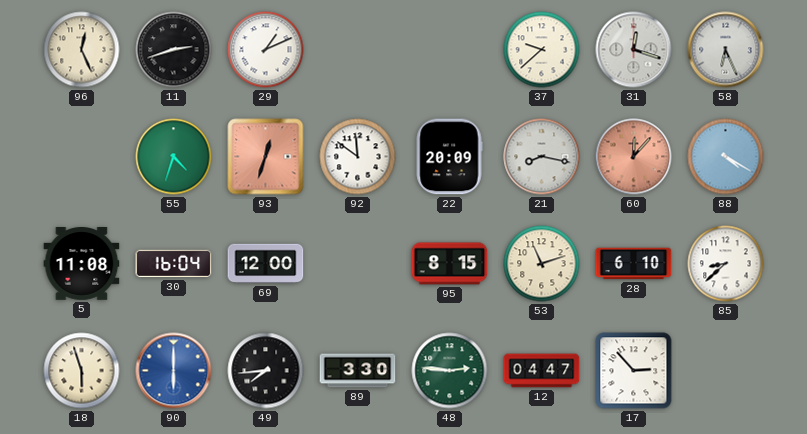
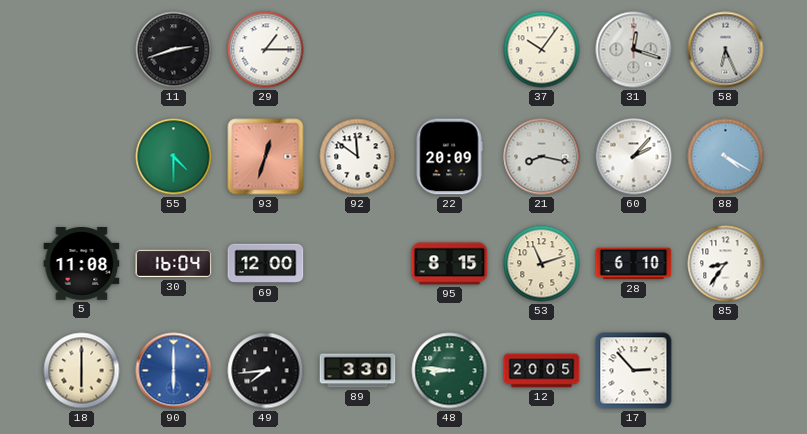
96: 12:26 -> none (82, 50)
29: 1:11 -> 1:15 (266, 50)
37: 9:38 -> 10:06 (542, 50)
55: 4:33 -> 4:30 (174, 157)
60: 12:07 -> 2:07 (634, 157)
60 dial: salmon -> white (634, 157)
85: 8:38 -> 8:36 (726, 264)
18: 5:57 -> 6:00 (82, 371)
48: 2:46 -> 8:46 (450, 371)
12: 04:47 -> 20:05 (542, 371)
